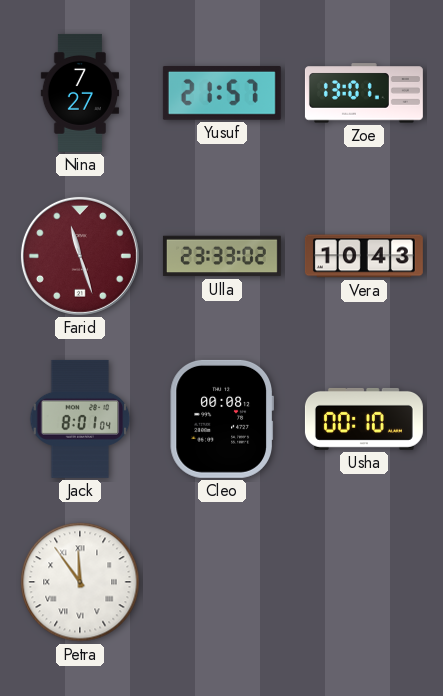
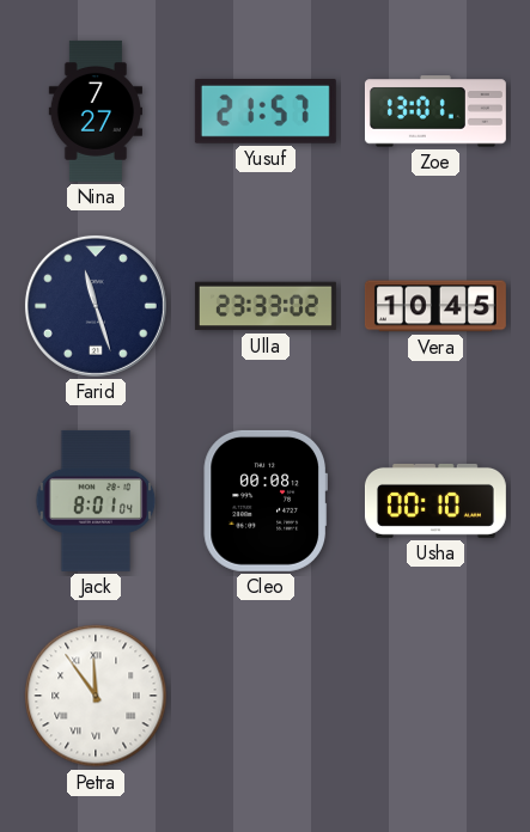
Farid dial: burgundy -> navy (96, 306)
Vera: 10:43 -> 10:45 (435, 306)
